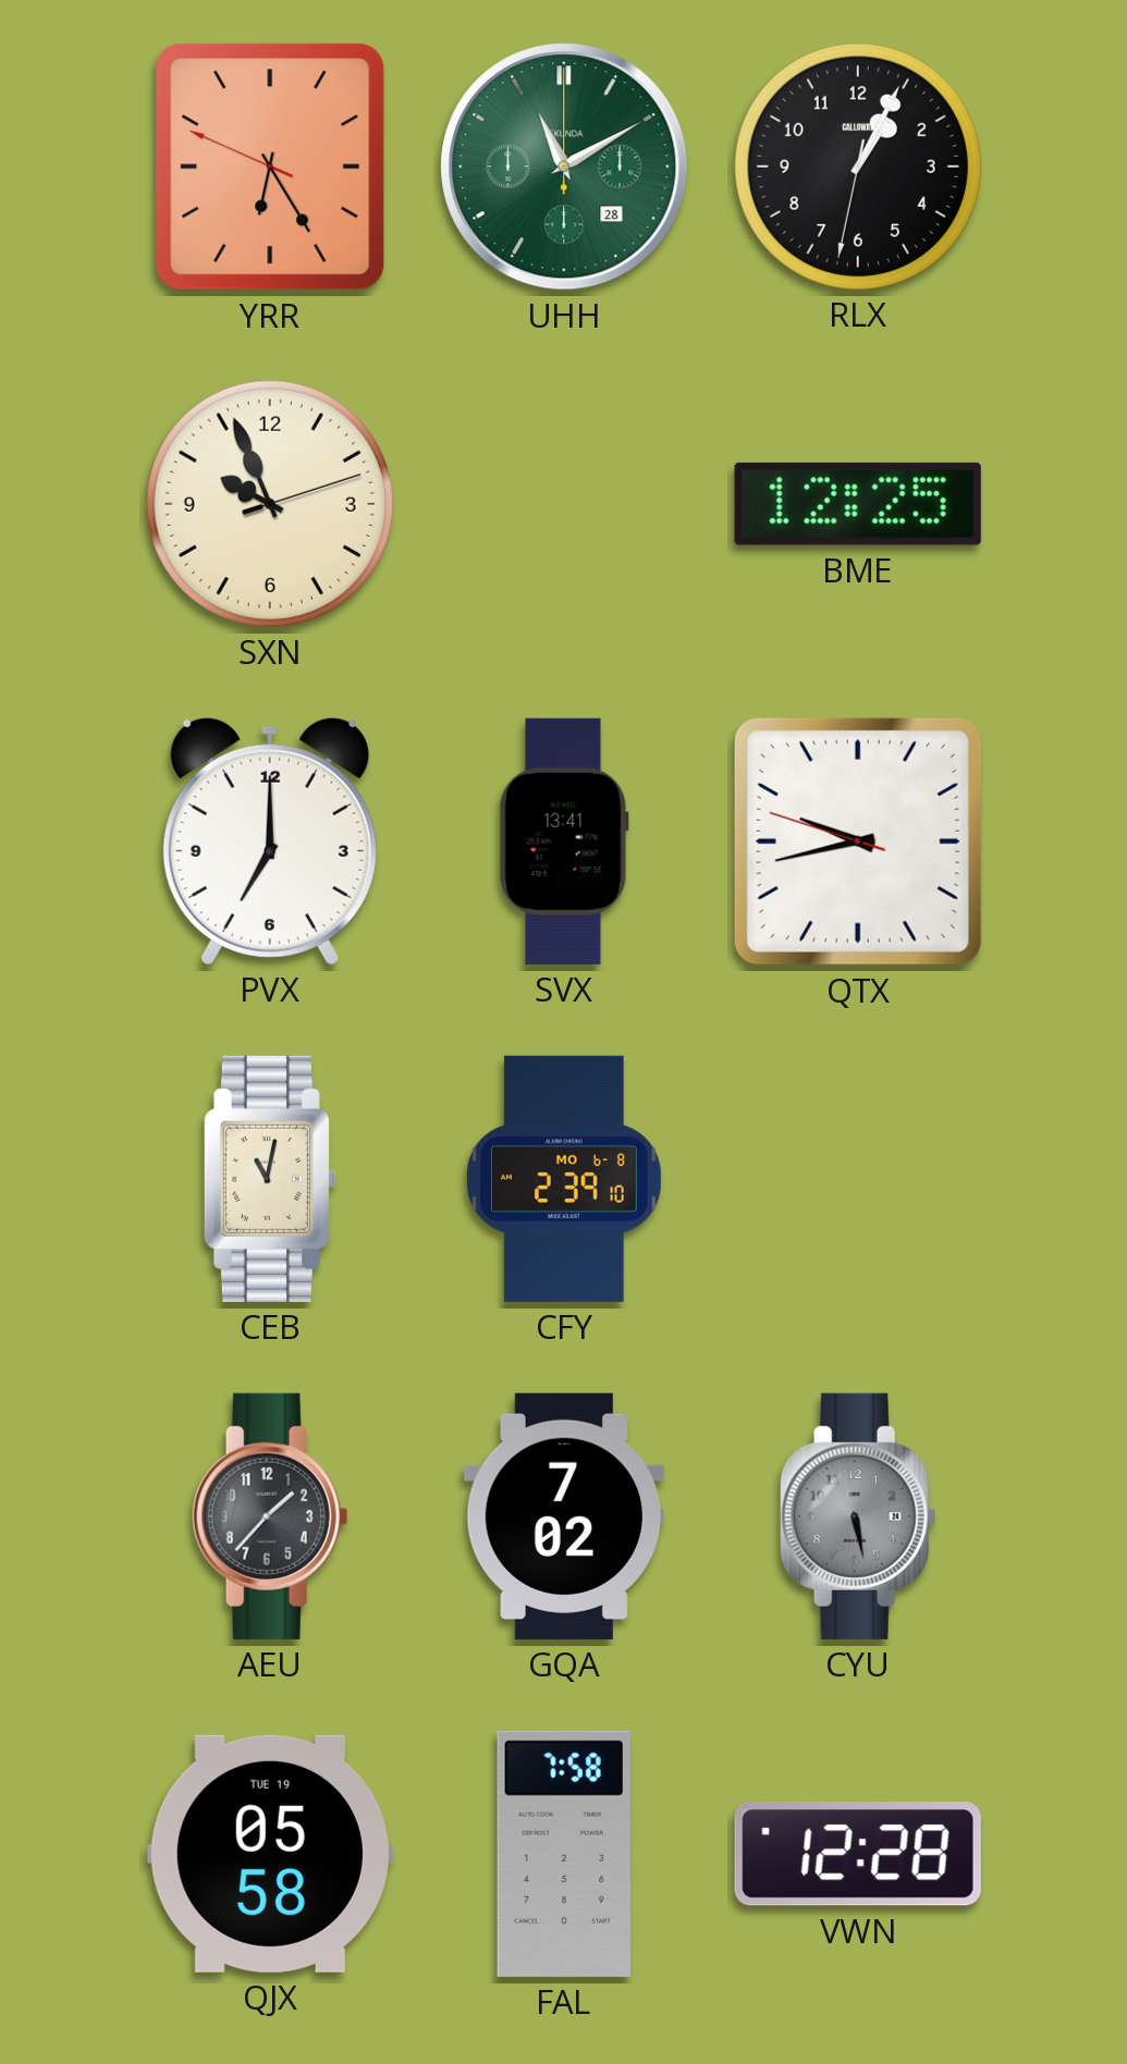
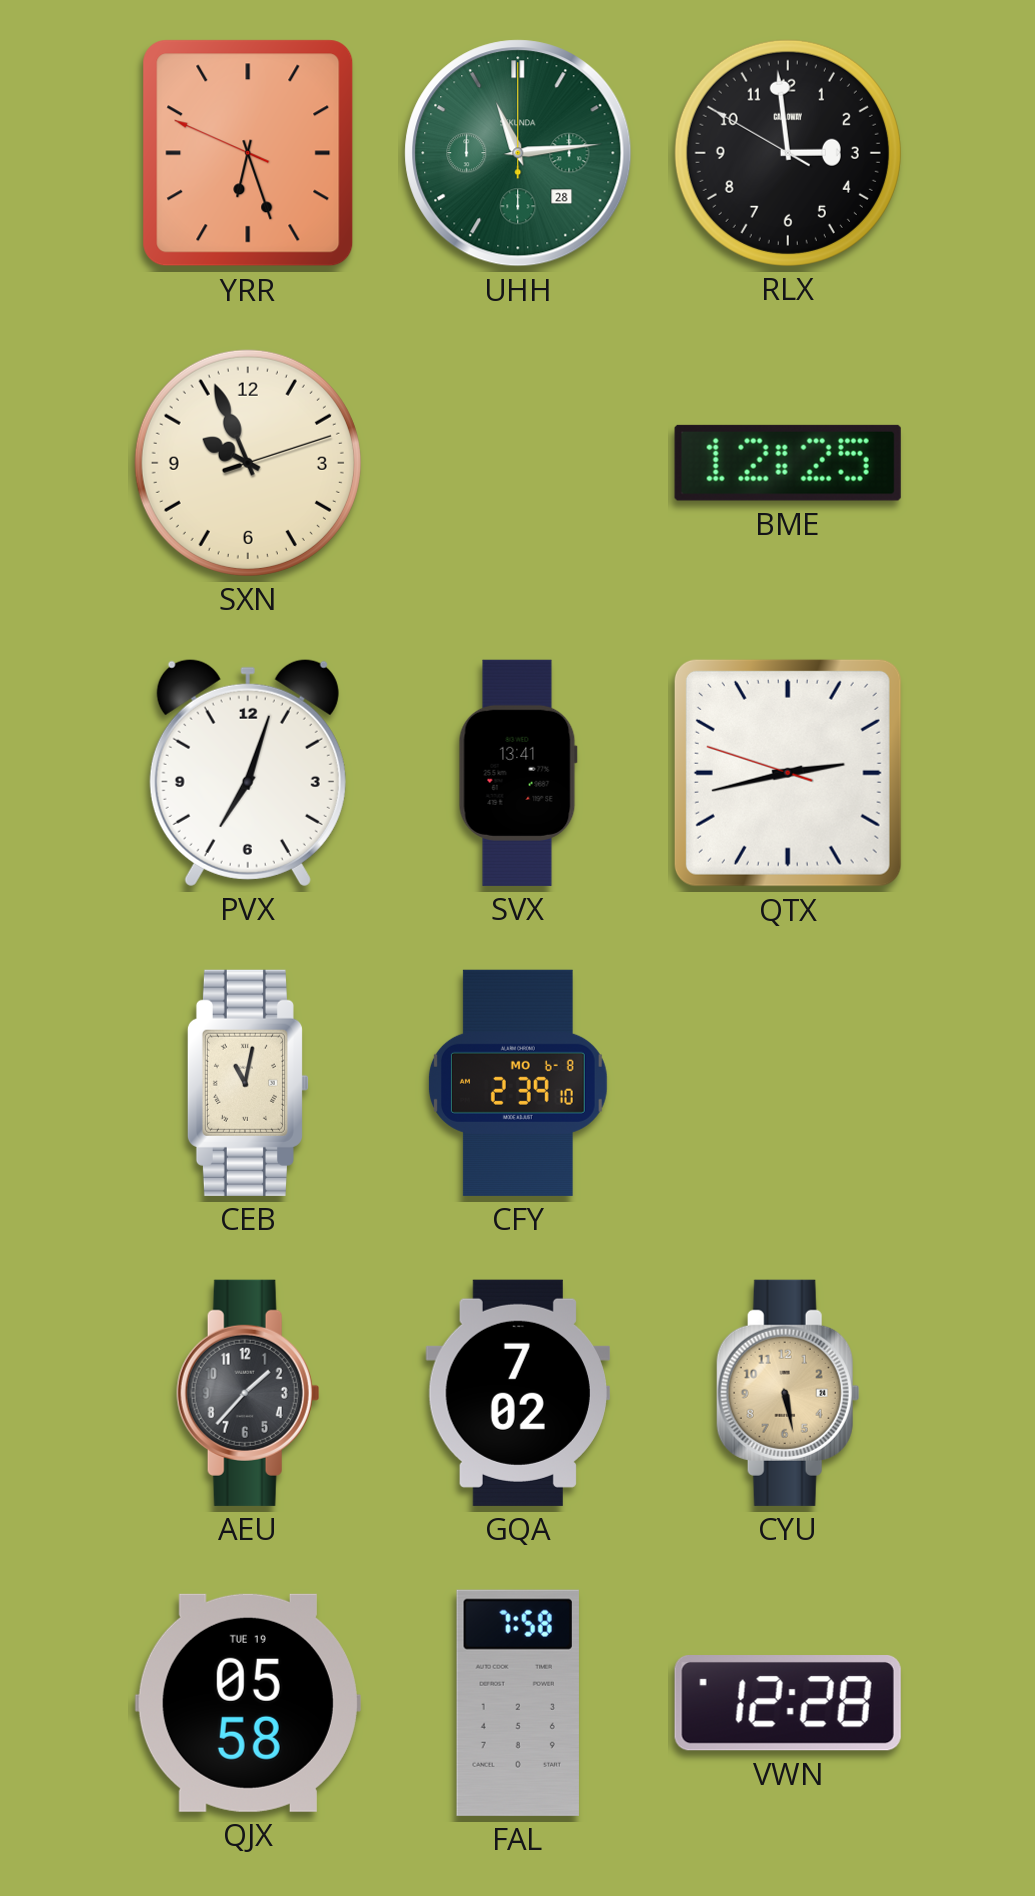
YRR: 6:24 -> 6:26 (248, 153)
UHH: 11:10 -> 11:14 (518, 153)
RLX: 1:04 -> 2:58 (788, 153)
PVX: 7:00 -> 7:03 (248, 772)
QTX: 9:42 -> 2:42 (788, 773)
CYU dial: grey -> champagne (788, 1393)
